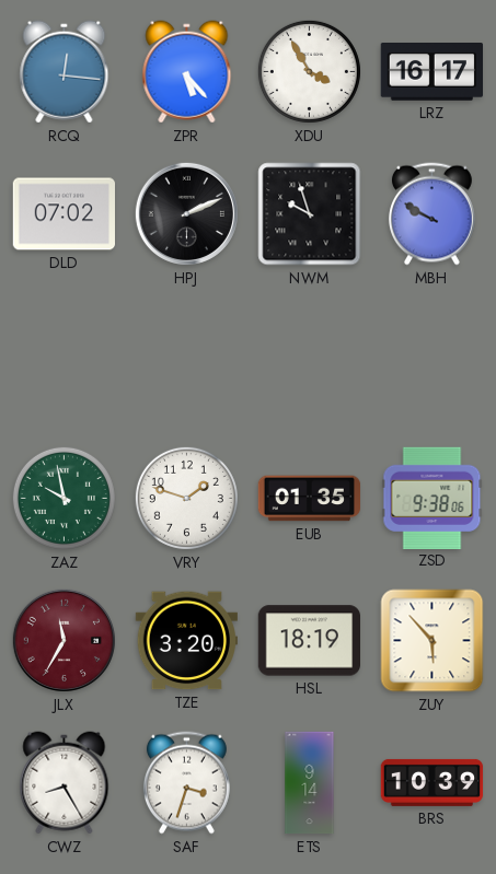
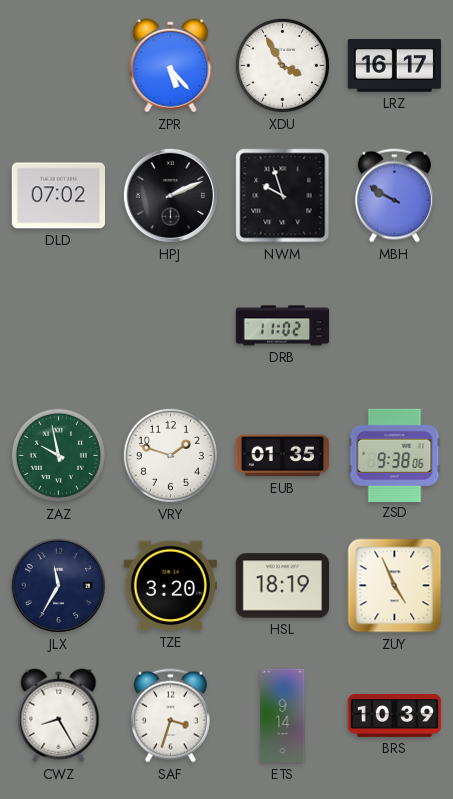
RCQ: 12:16 -> none (65, 72)
DRB: none -> 11:02 (283, 326)
JLX dial: burgundy -> navy (58, 585)
ZUY: 5:53 -> 4:56 (395, 586)
